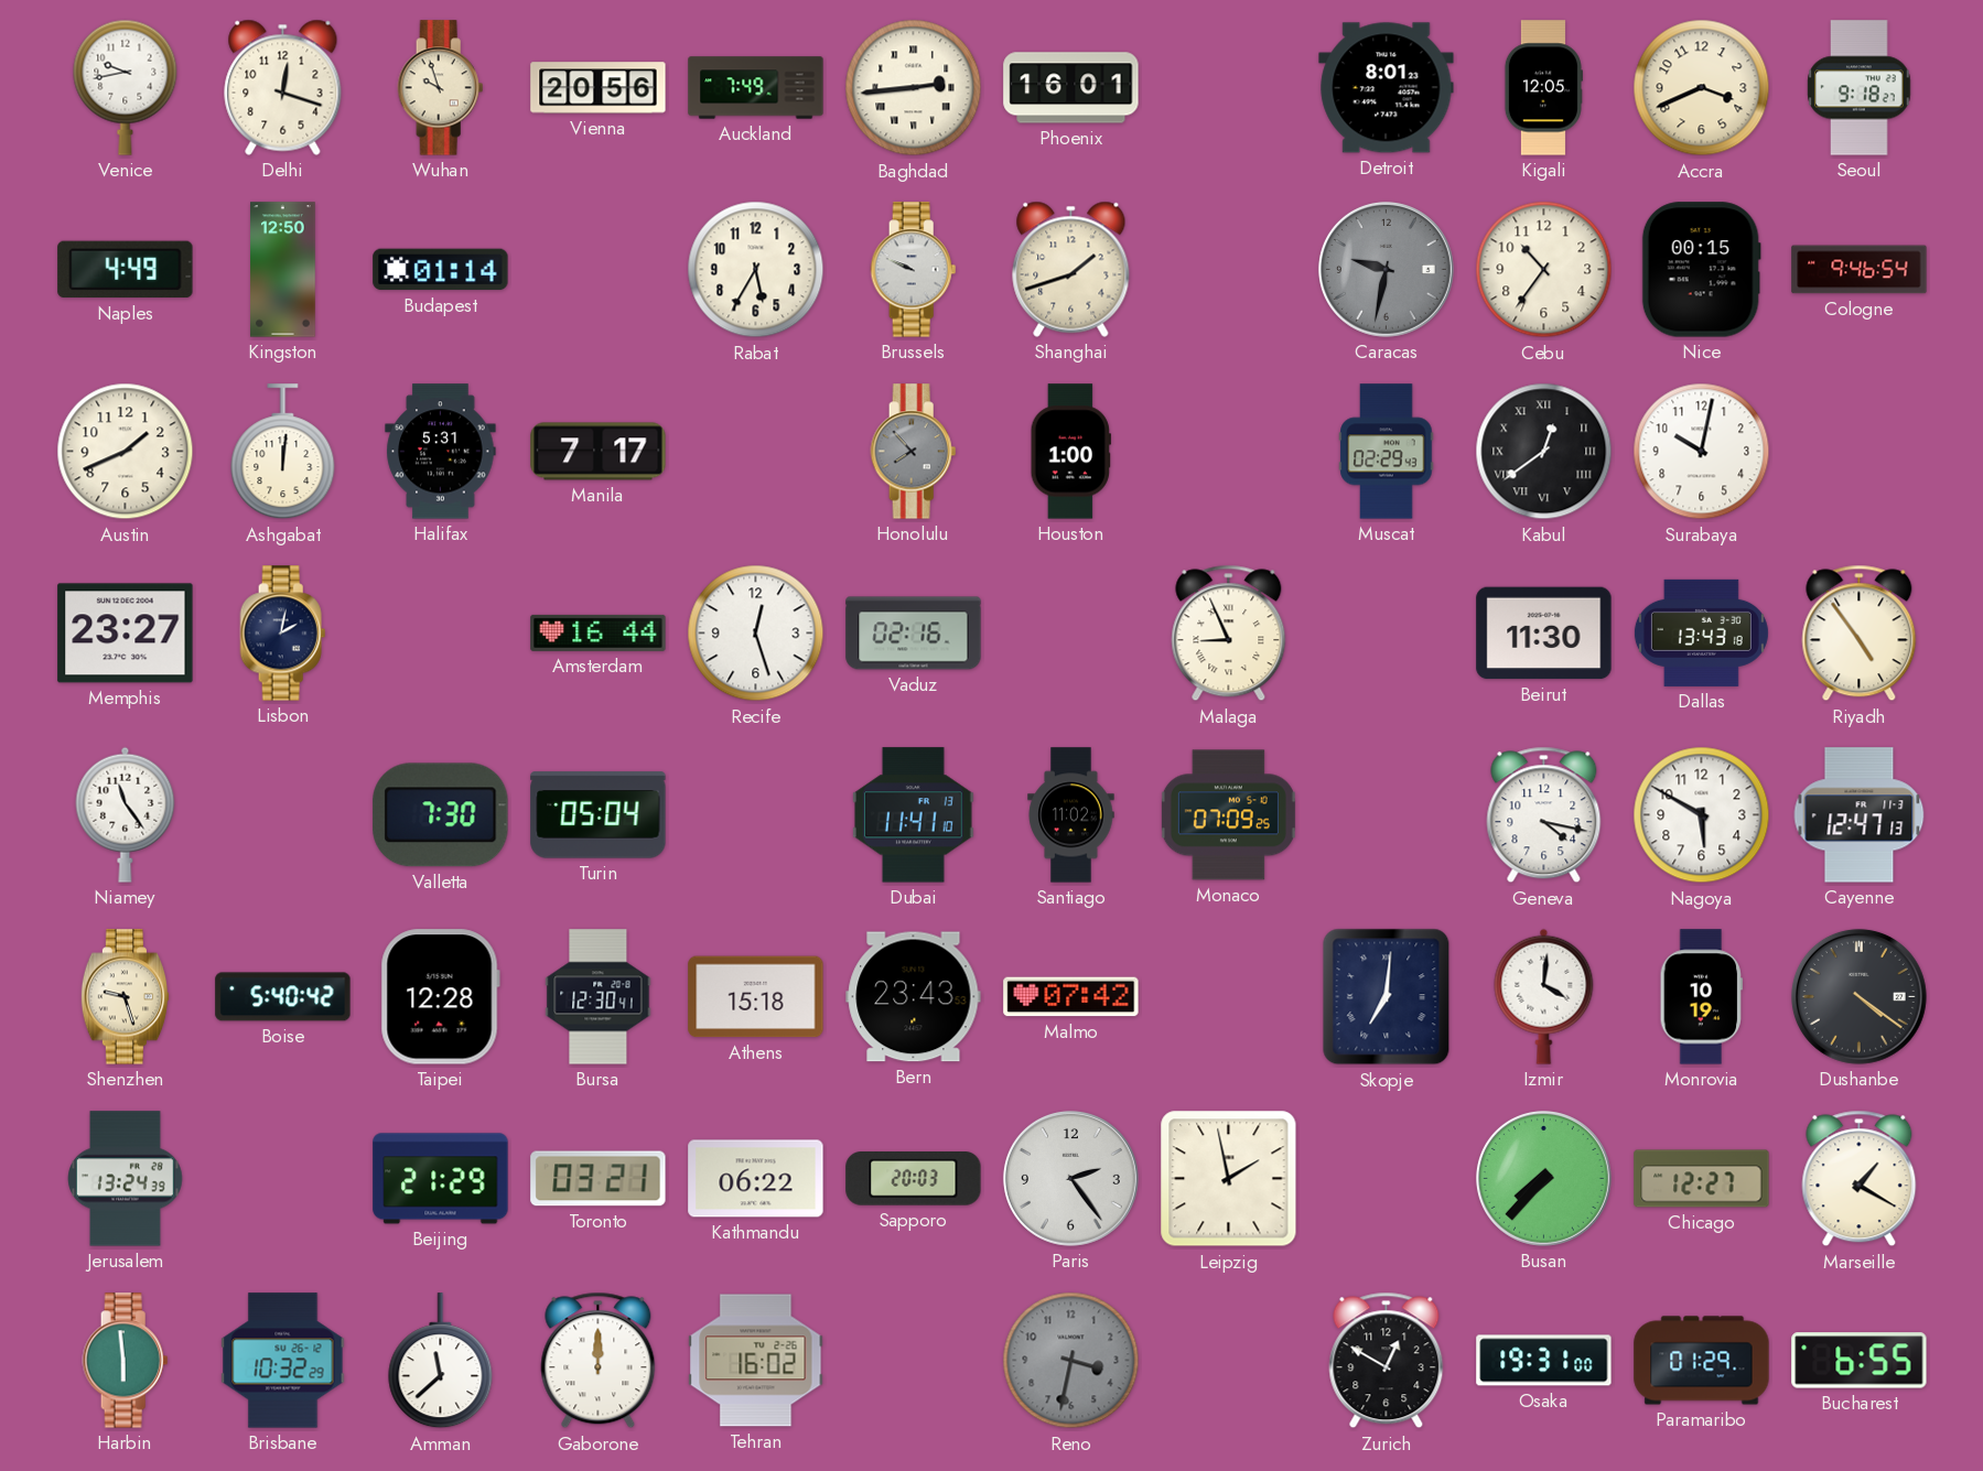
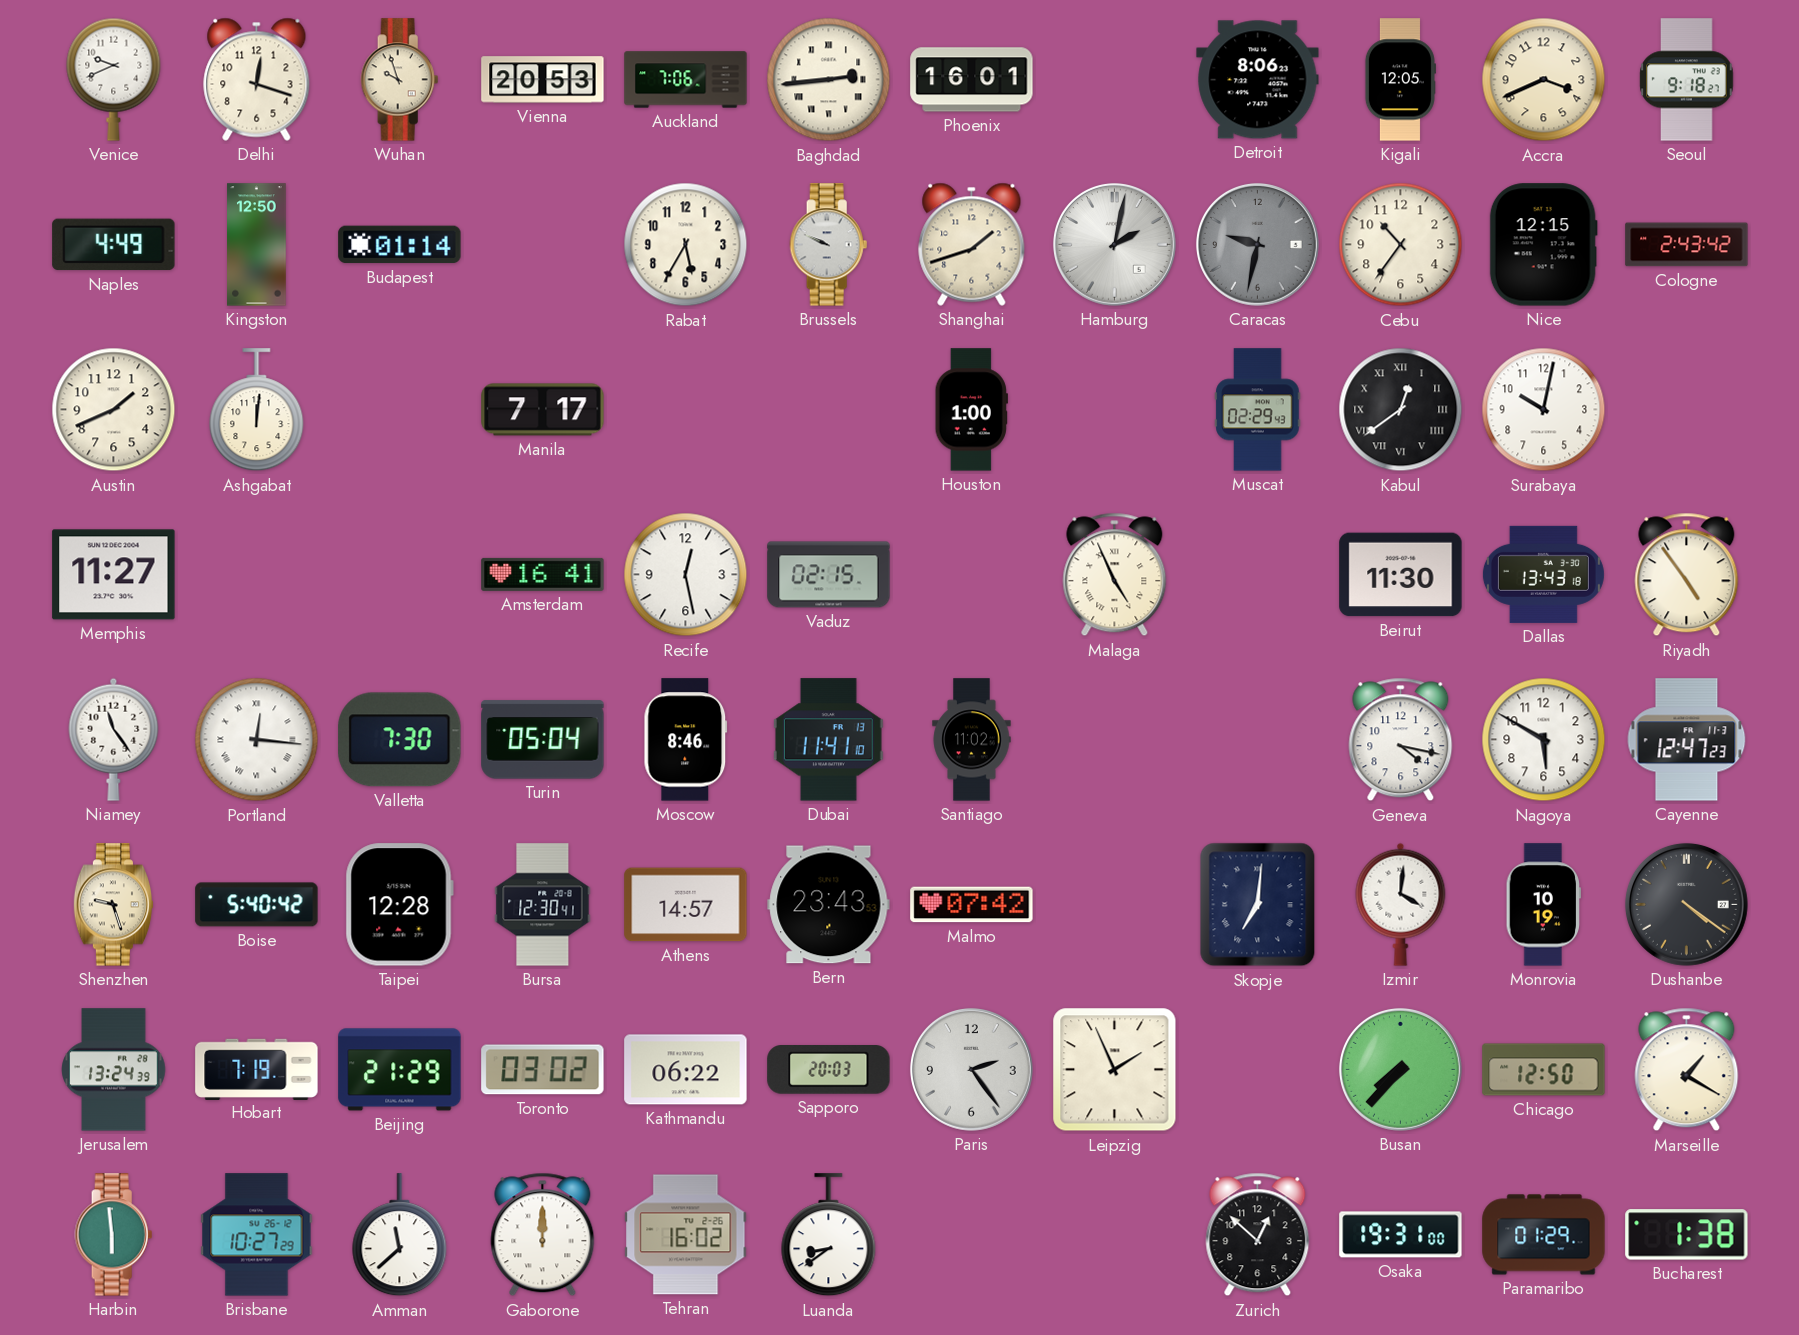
Venice: 9:43 -> 9:41 (114, 79)
Vienna: 20:56 -> 20:53 (543, 80)
Auckland: 7:49 -> 7:06 (686, 80)
Detroit: 8:01 -> 8:06 (1258, 80)
Hamburg: none -> 2:02 (1114, 244)
Nice: 00:15 -> 12:15 (1543, 245)
Cologne: 9:46 -> 2:43 (1687, 245)
Halifax: 5:31 -> none (441, 452)
Honolulu: 7:53 -> none (914, 452)
Memphis: 23:27 -> 11:27 (114, 575)
Lisbon: 2:02 -> none (283, 634)
Amsterdam: 16:44 -> 16:41 (543, 574)
Recife: 12:27 -> 12:28 (686, 575)
Vaduz: 02:16 -> 02:15 (829, 575)
Malaga: 8:56 -> 4:56 (1115, 575)
Portland: none -> 12:16 (257, 740)
Moscow: none -> 8:46 (686, 740)
Monaco: 07:09 -> none (1228, 815)
Cayenne: 12:47:13 -> 12:47:23 (1687, 740)
Athens: 15:18 -> 14:57 (686, 905)
Hobart: none -> 7:19 (257, 1069)
Toronto: 03:21 -> 03:02 (543, 1070)
Leipzig: 1:58 -> 1:56 (1115, 1070)
Chicago: 12:27 -> 12:50 (1544, 1070)
Brisbane: 10:32 -> 10:27 (257, 1235)
Luanda: none -> 8:39 (829, 1235)
Reno: 3:32 -> none (1071, 1361)
Zurich: 12:50 -> 12:52 (1258, 1235)
Bucharest: 6:55 -> 1:38 (1687, 1235)
